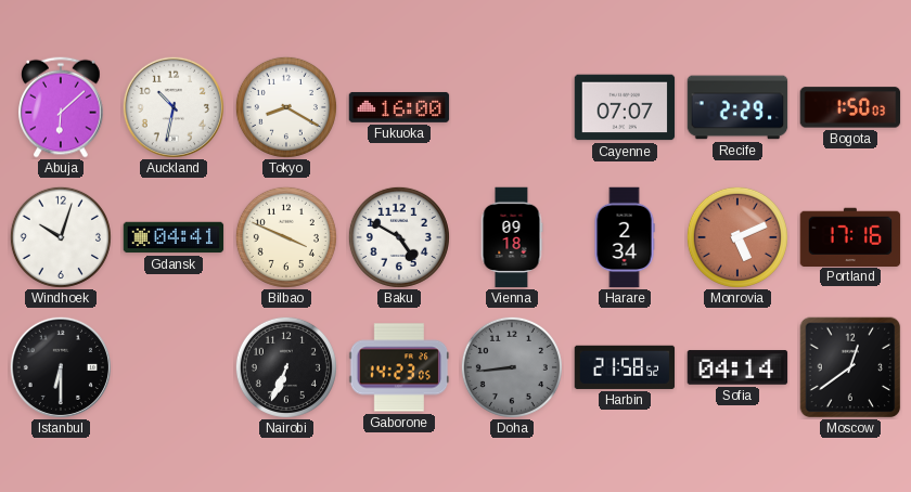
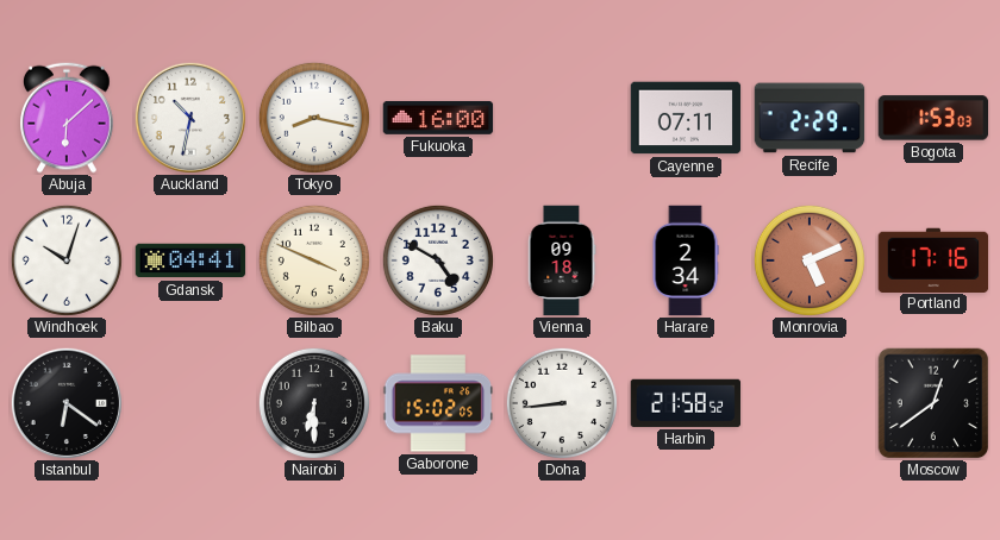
Tokyo: 8:20 -> 8:17 (314, 118)
Cayenne: 07:07 -> 07:11 (686, 118)
Bogota: 1:50 -> 1:53 (933, 118)
Istanbul: 6:30 -> 6:21 (67, 403)
Nairobi: 6:34 -> 6:30 (314, 403)
Gaborone: 14:23 -> 15:02 (438, 403)
Doha dial: grey -> white (562, 403)
Sofia: 04:14 -> none (737, 367)
